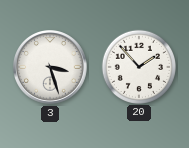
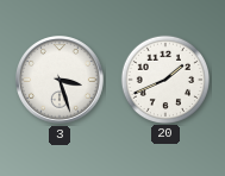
20: 1:53 -> 1:41 (164, 78)
